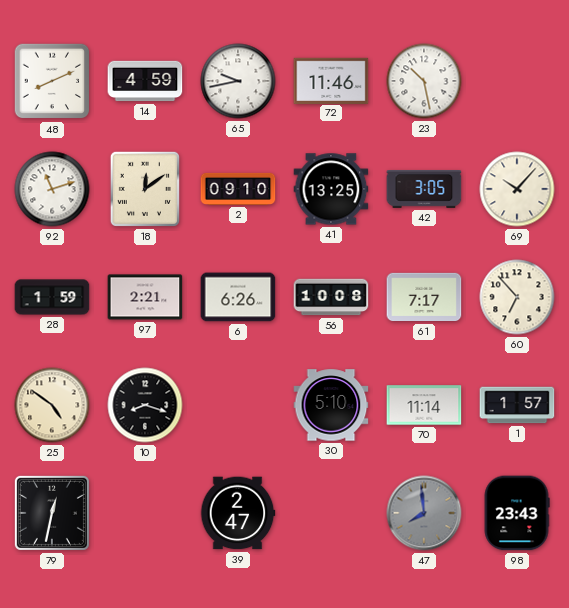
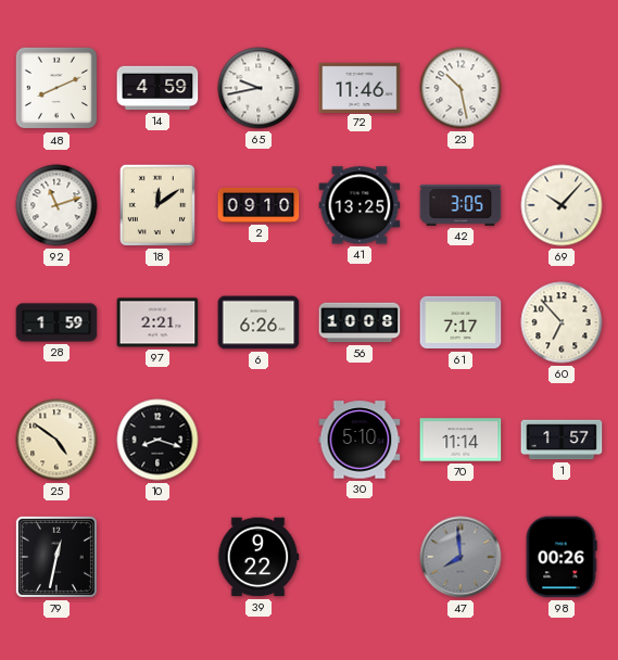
39: 2:47 -> 9:22 (258, 557)
98: 23:43 -> 00:26 (562, 557)
